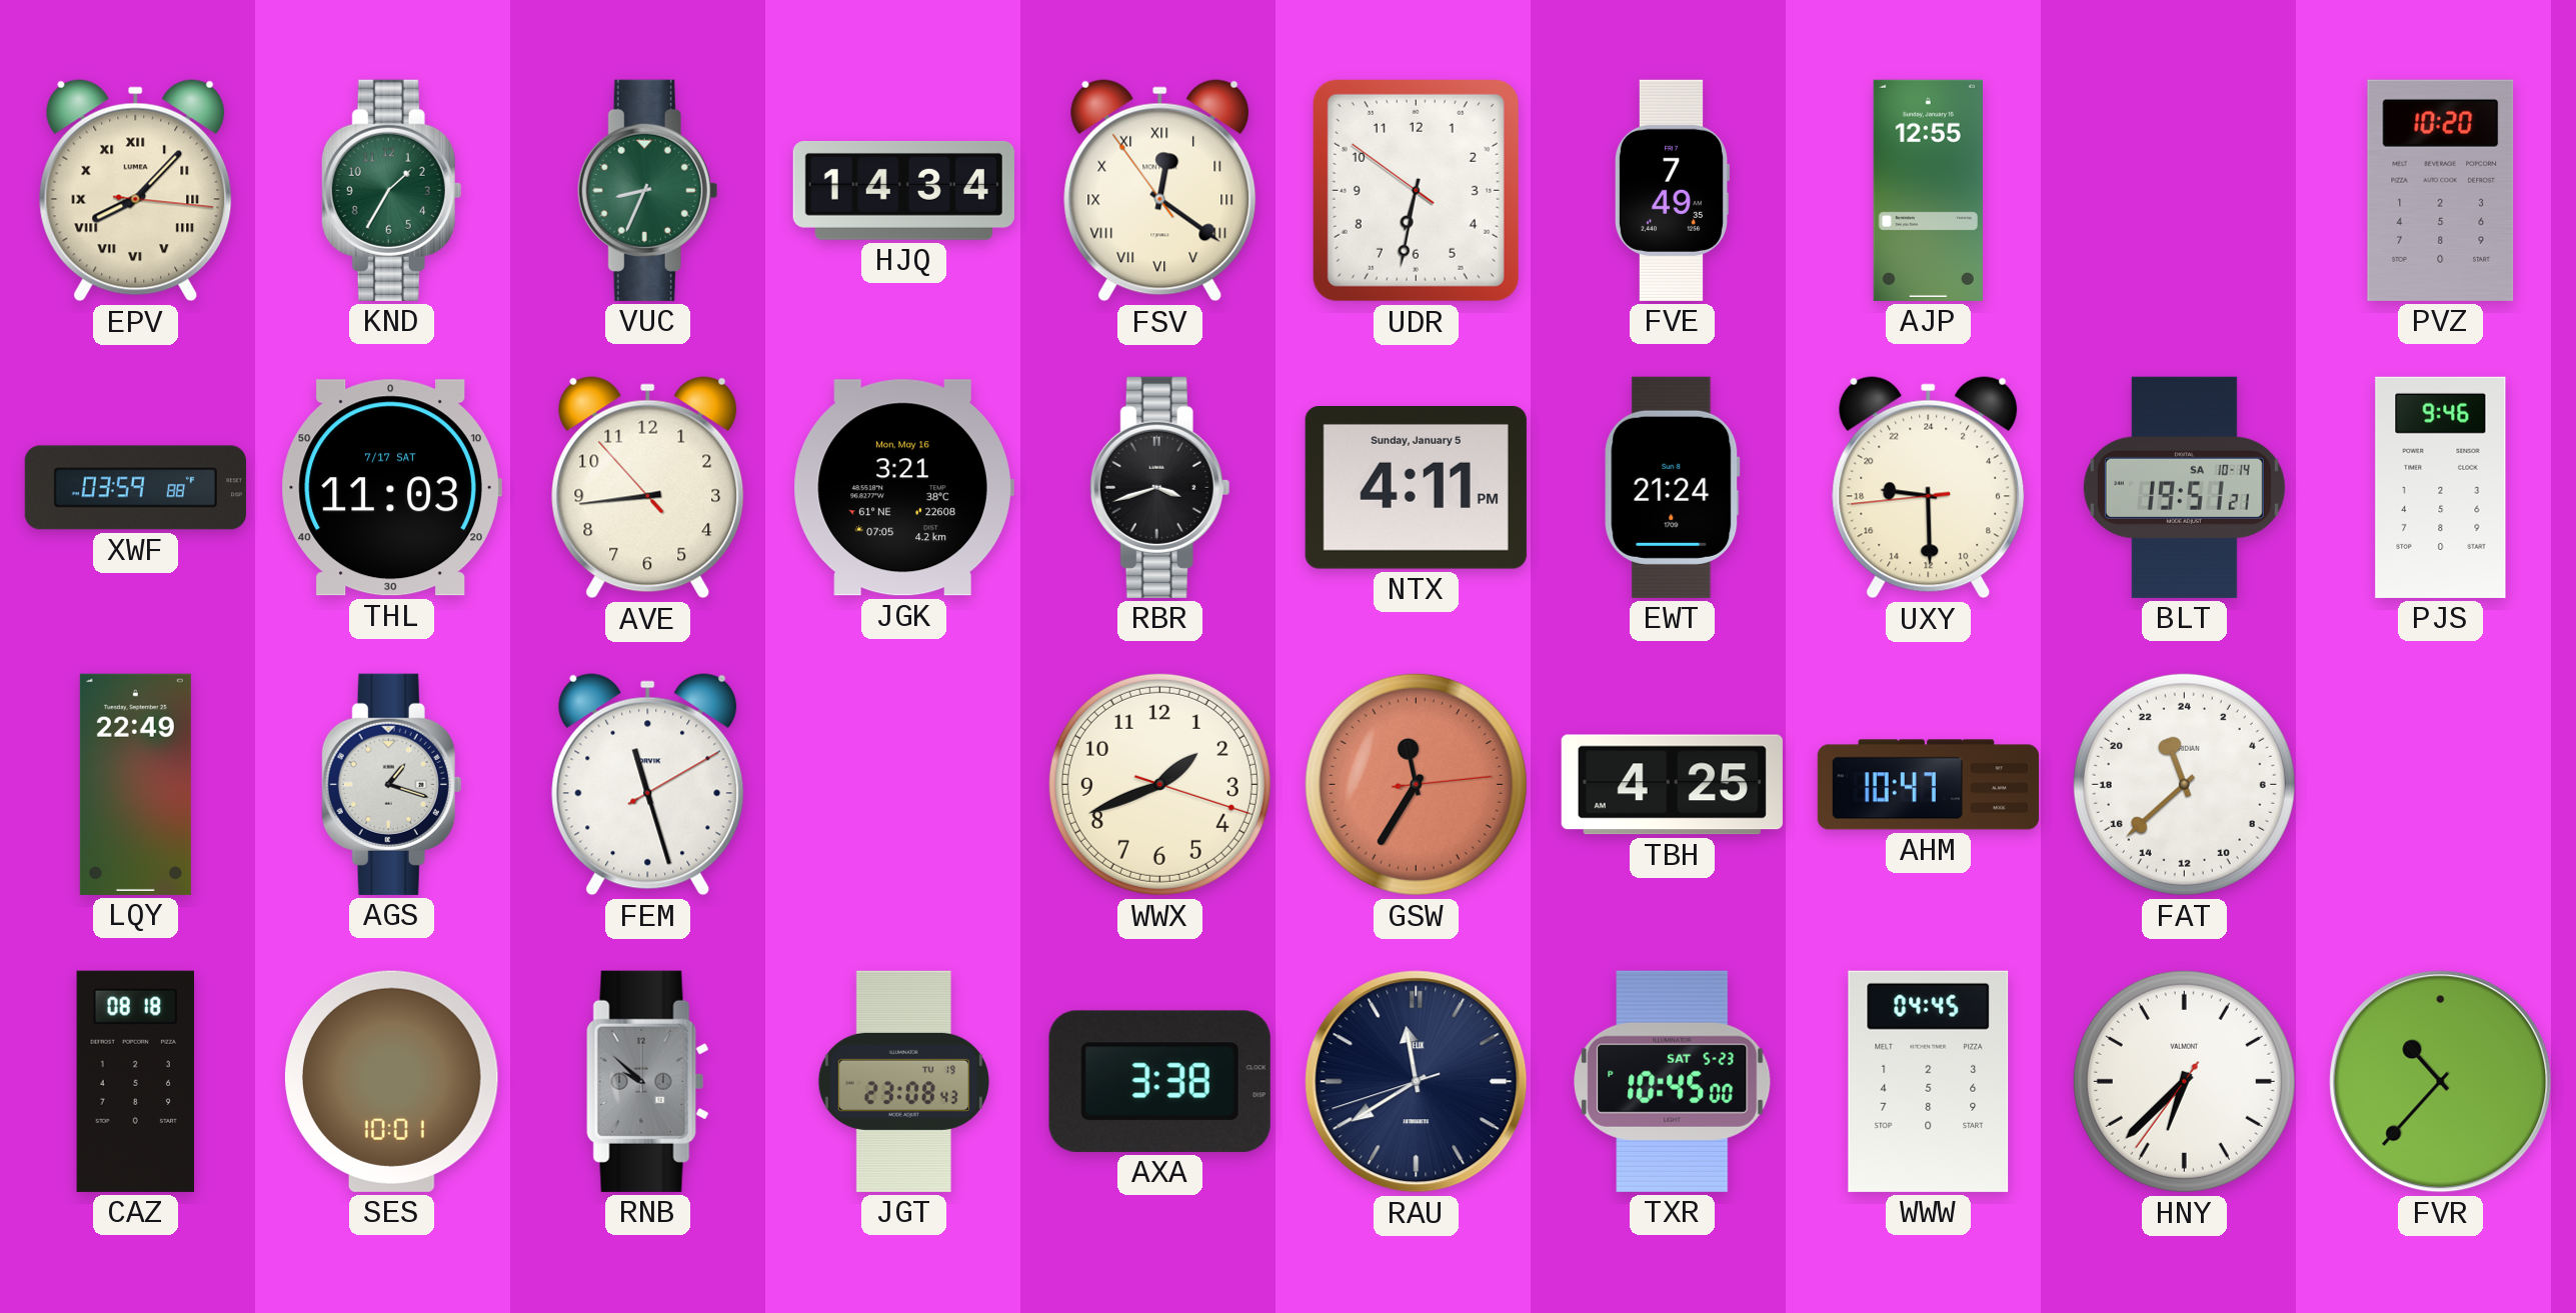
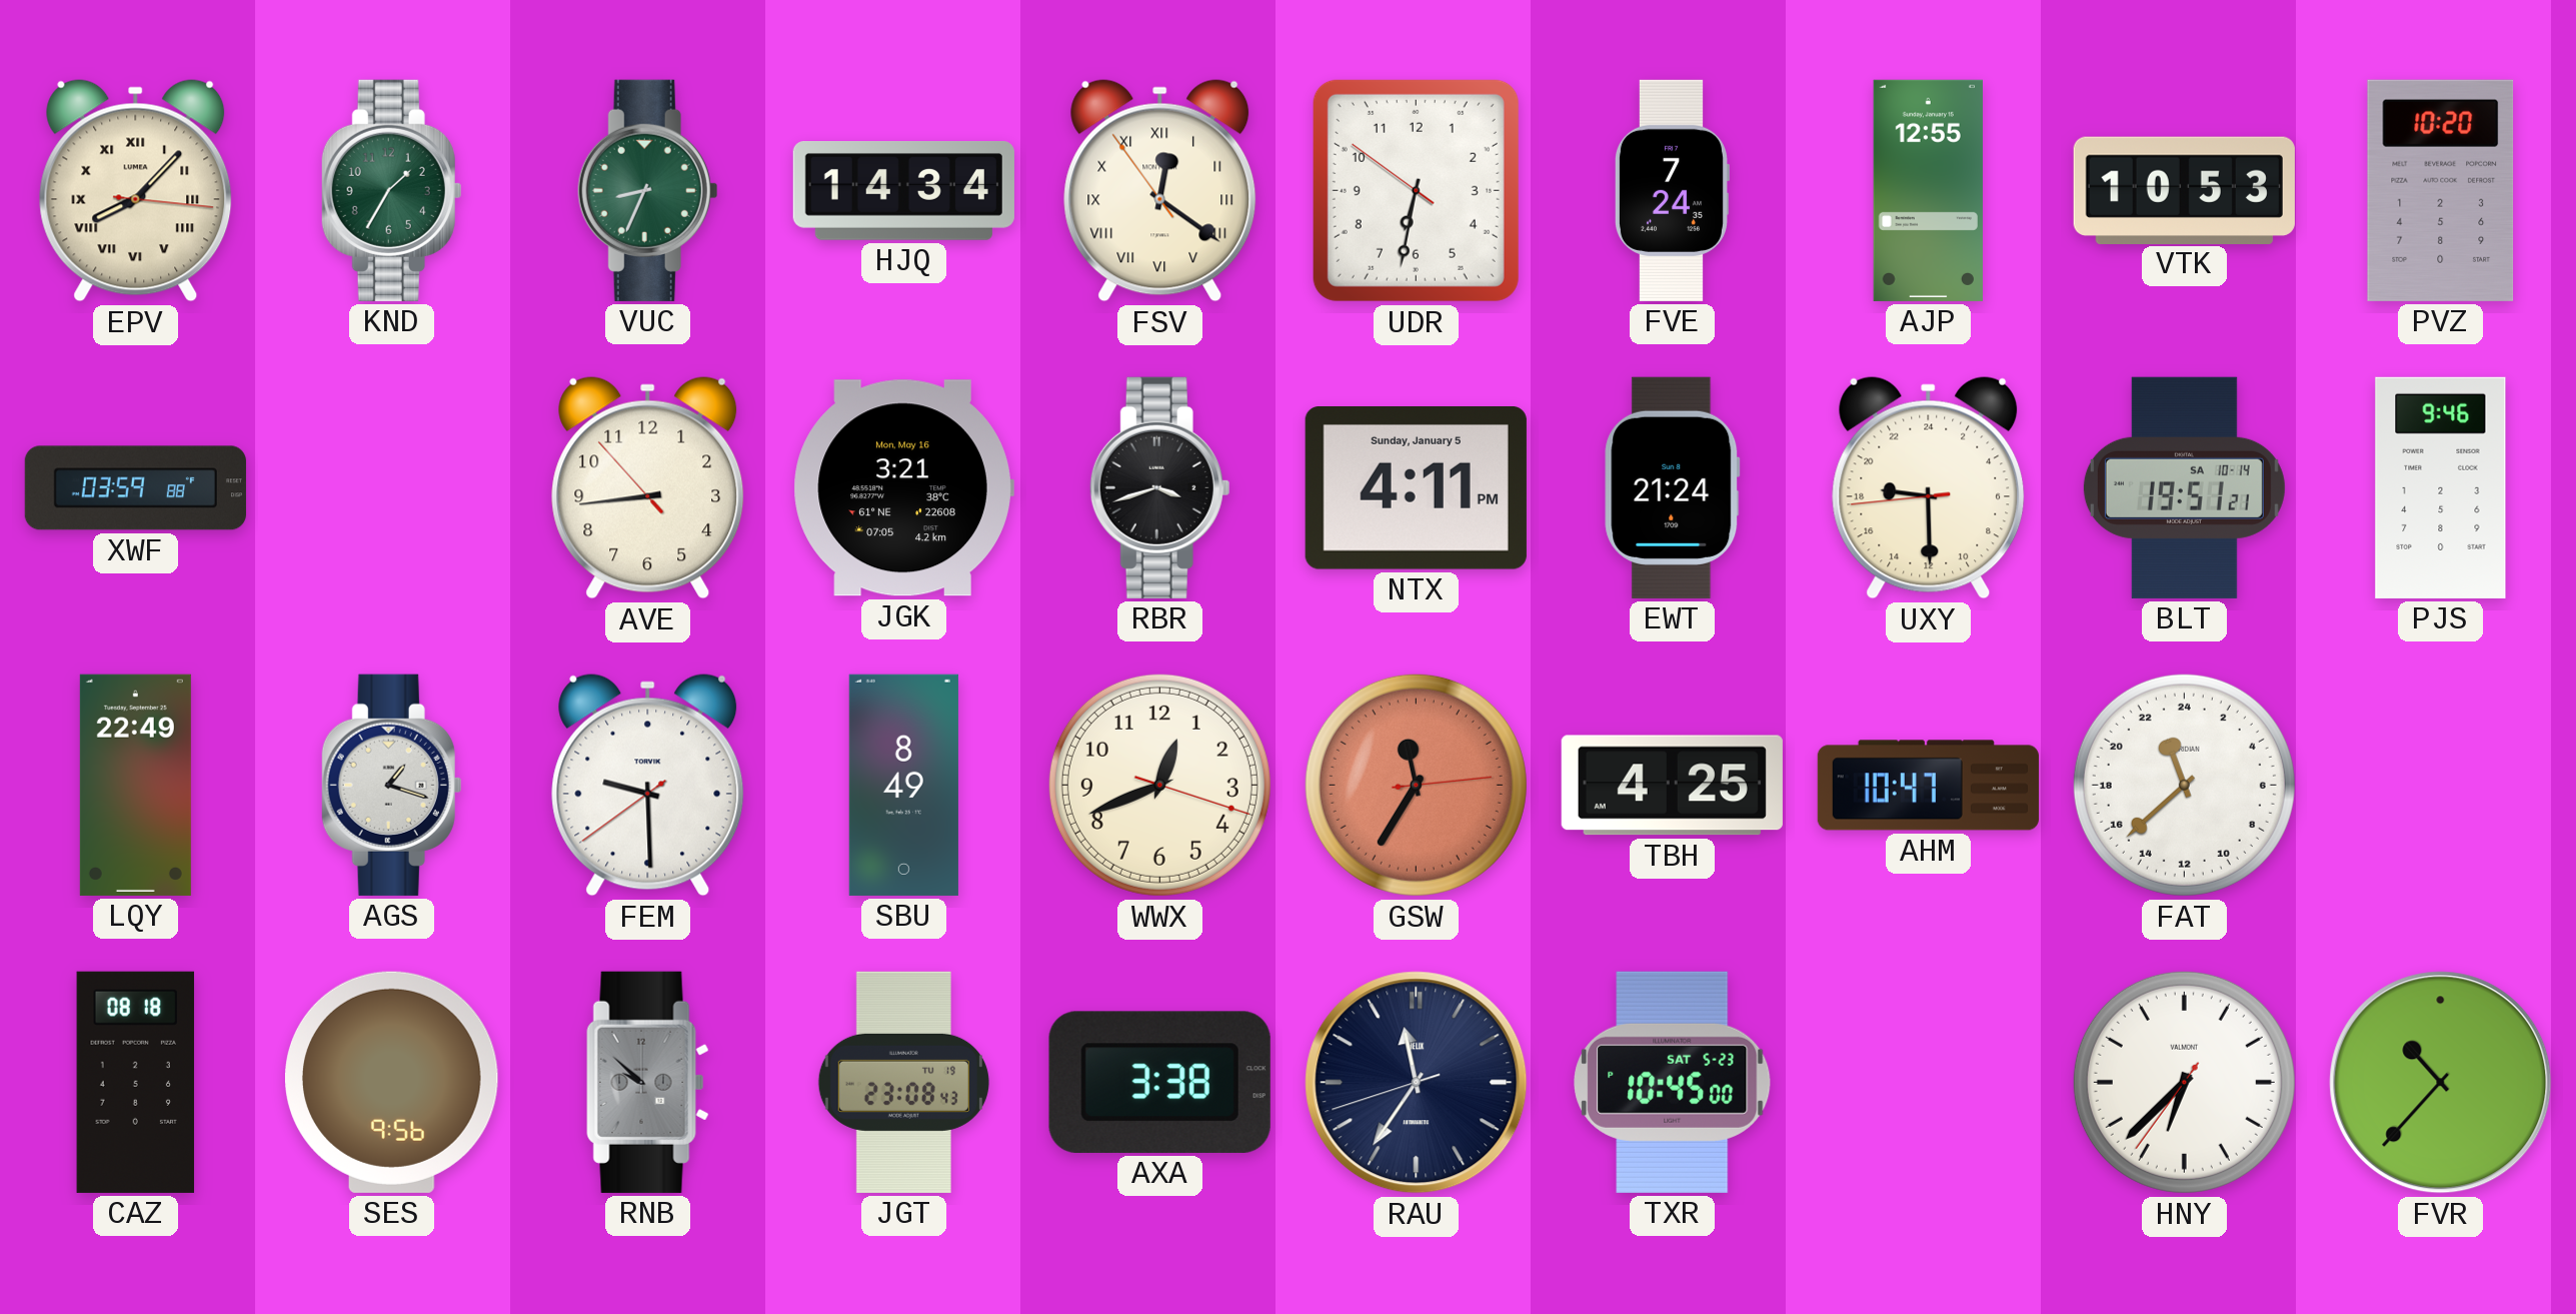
FVE: 7:49 -> 7:24 (1672, 190)
VTK: none -> 10:53 (2184, 190)
THL: 11:03 -> none (391, 488)
FEM: 11:27 -> 9:29 (648, 786)
SBU: none -> 8:49 (903, 785)
WWX: 1:41 -> 12:41 (1159, 785)
SES: 10:01 -> 9:56 (391, 1082)
RAU: 11:39 -> 11:35 (1417, 1083)
WWW: 04:45 -> none (1929, 1081)
